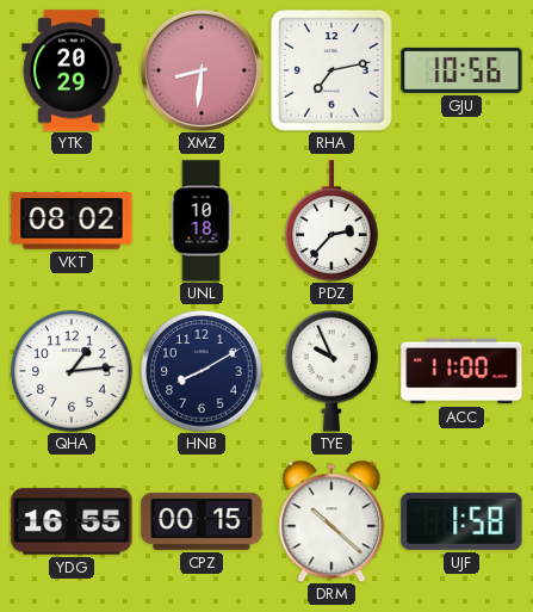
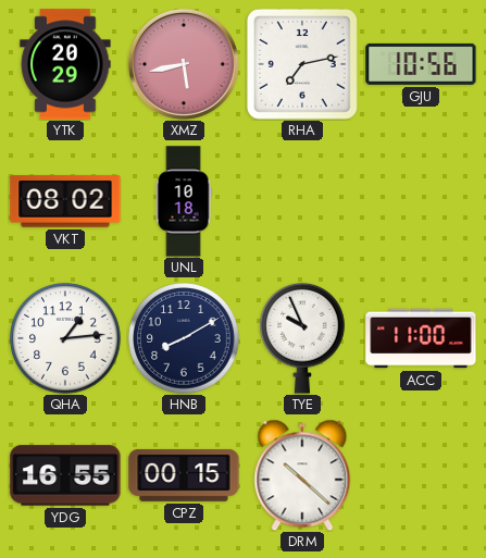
XMZ: 8:31 -> 5:43 (184, 64)
PDZ: 2:37 -> none (331, 221)
UJF: 1:58 -> none (461, 521)
